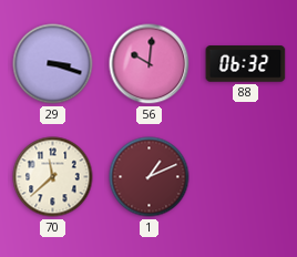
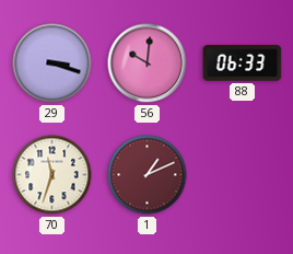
88: 06:32 -> 06:33 (243, 63)
70: 11:38 -> 11:33 (52, 175)
